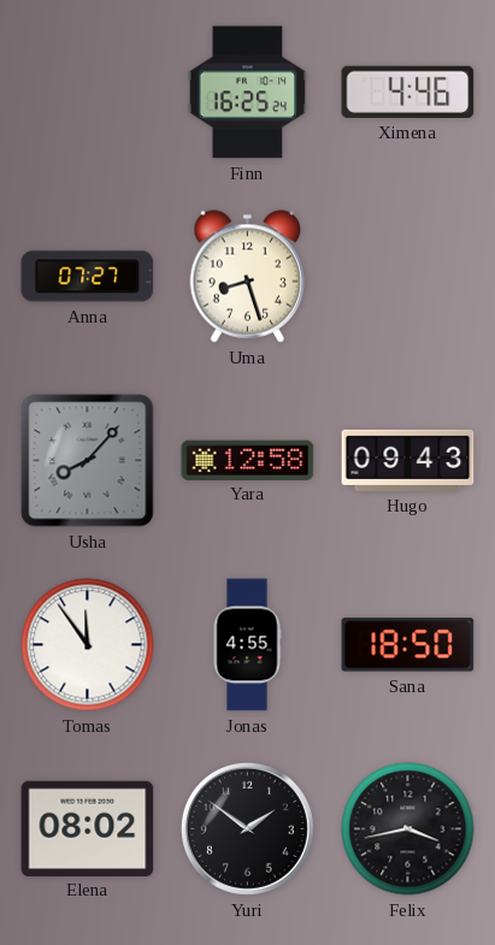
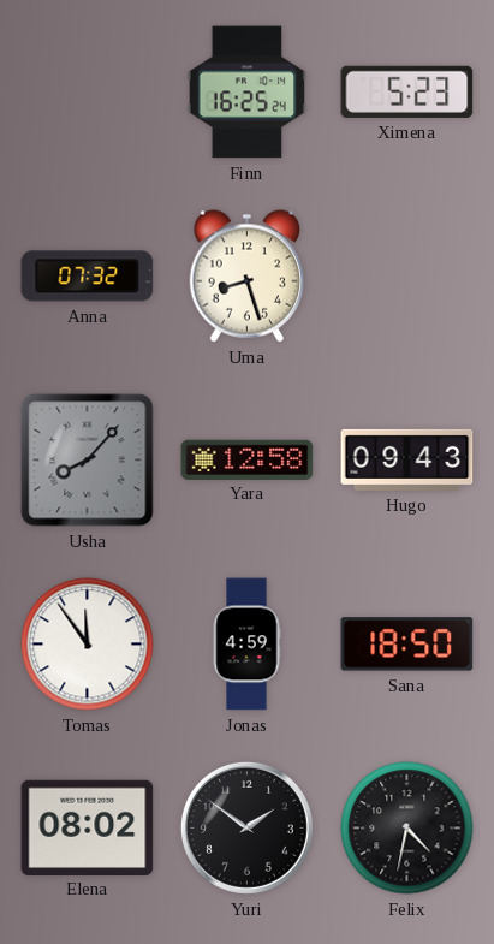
Ximena: 4:46 -> 5:23 (407, 91)
Anna: 07:27 -> 07:32 (88, 277)
Jonas: 4:55 -> 4:59 (246, 645)
Felix: 3:43 -> 4:32 (407, 829)
